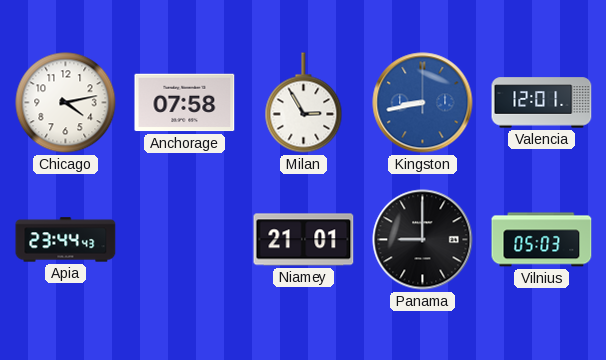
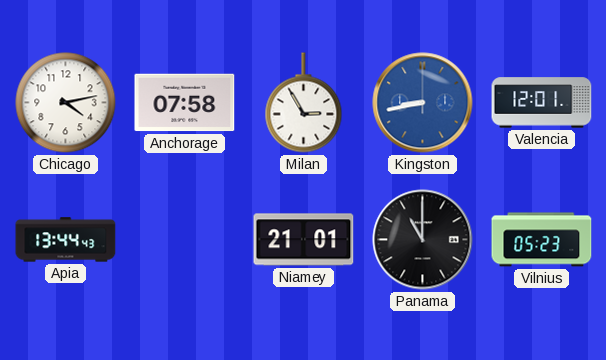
Apia: 23:44 -> 13:44 (66, 240)
Panama: 9:00 -> 11:00 (423, 240)
Vilnius: 05:03 -> 05:23 (542, 240)
